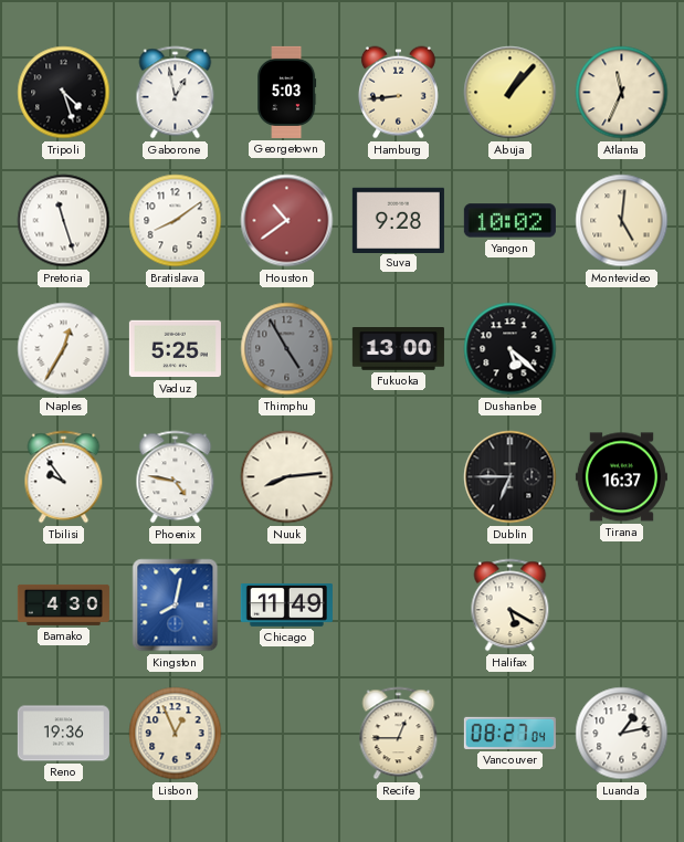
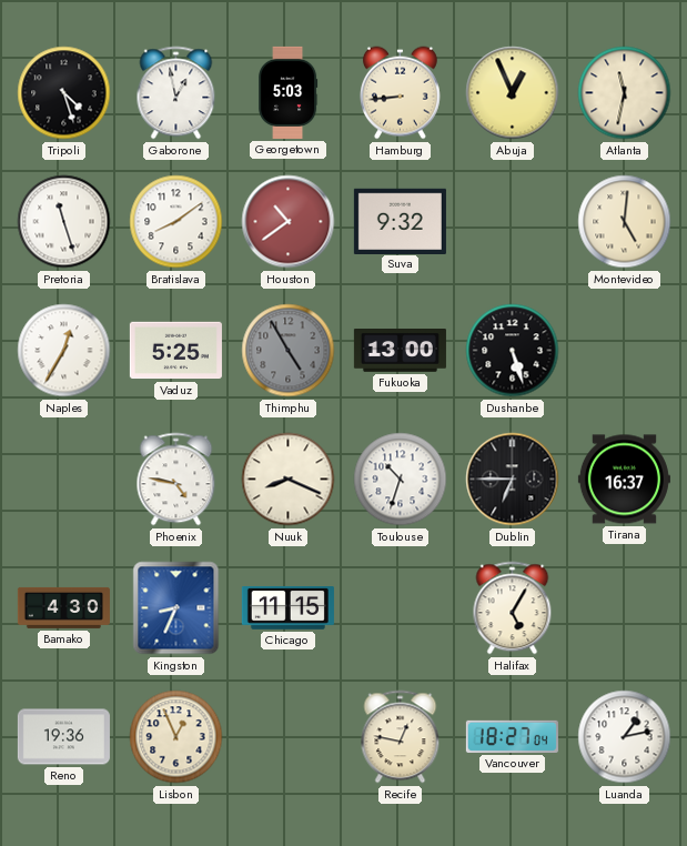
Abuja: 1:07 -> 12:56 (513, 93)
Atlanta: 11:34 -> 11:32 (625, 93)
Suva: 9:28 -> 9:32 (400, 221)
Yangon: 10:02 -> none (509, 221)
Dushanbe: 5:22 -> 5:27 (513, 351)
Tbilisi: 9:54 -> none (64, 477)
Nuuk: 8:14 -> 8:19 (289, 480)
Toulouse: none -> 10:33 (401, 480)
Kingston: 8:02 -> 8:34 (176, 608)
Chicago: 11:49 -> 11:15 (287, 608)
Halifax: 5:20 -> 5:05 (513, 608)
Recife: 12:45 -> 12:47 (401, 737)
Vancouver: 08:27 -> 18:27 (512, 736)
